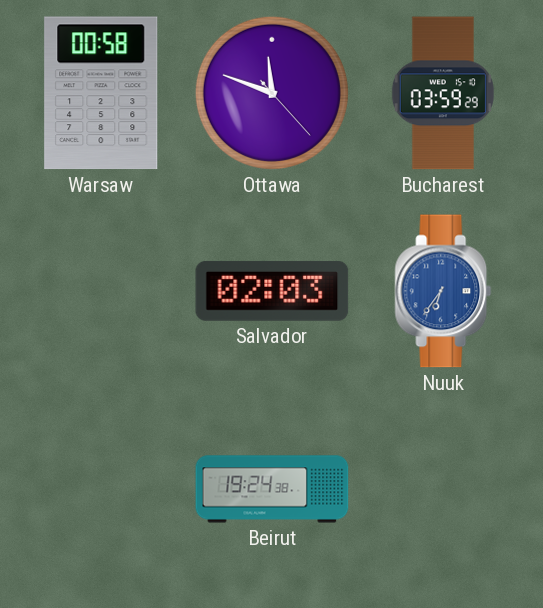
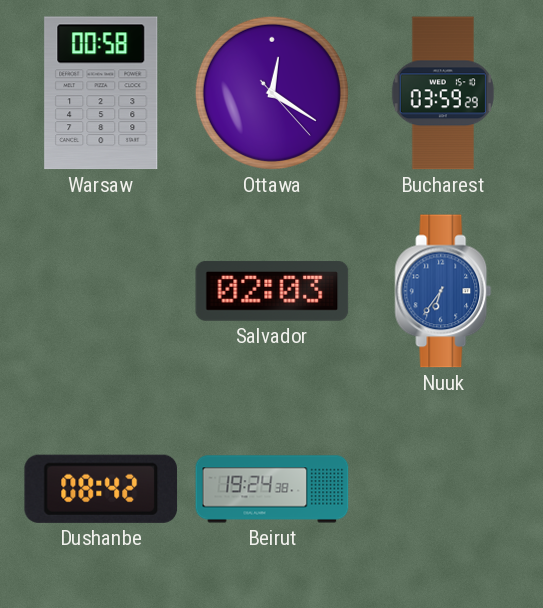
Ottawa: 11:48 -> 12:20 (272, 93)
Dushanbe: none -> 08:42 (101, 489)
